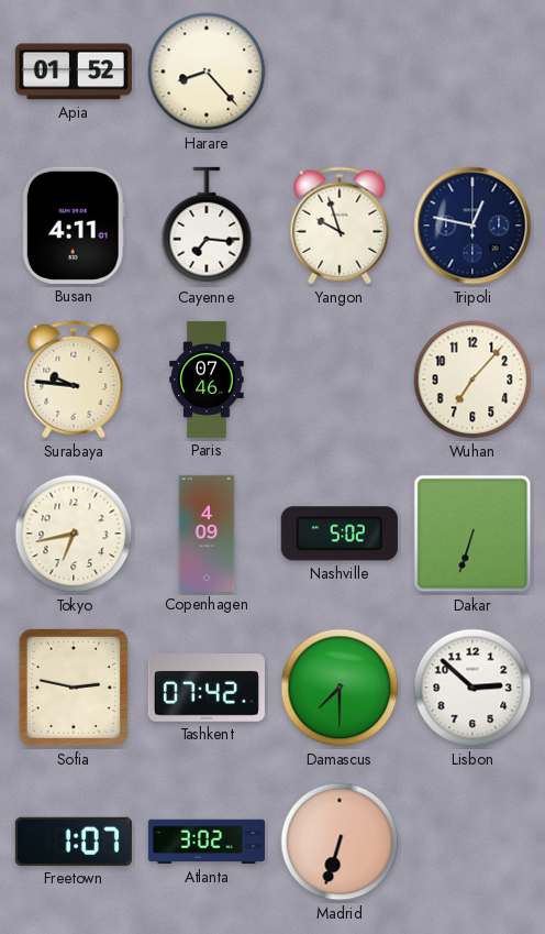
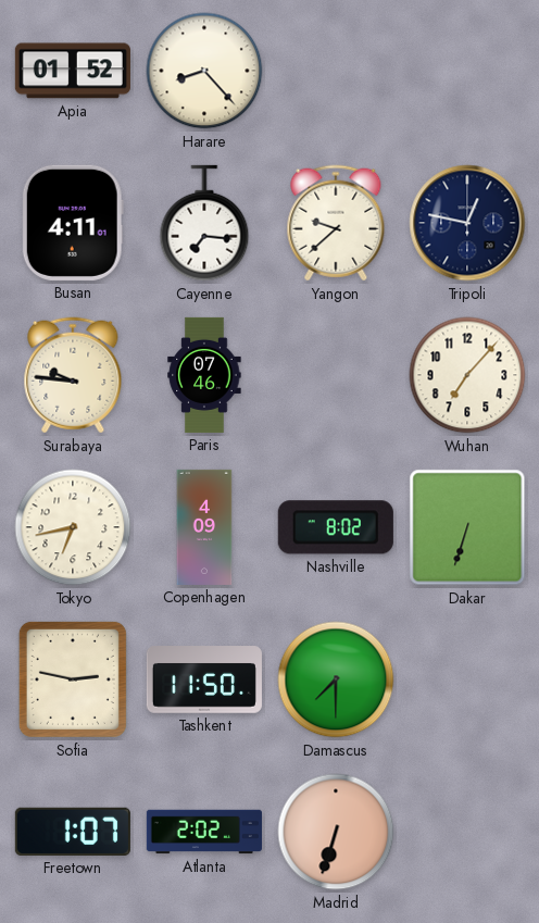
Yangon: 9:57 -> 9:38 (336, 223)
Nashville: 5:02 -> 8:02 (336, 527)
Tashkent: 07:42 -> 11:50 (204, 679)
Lisbon: 2:52 -> none (472, 688)
Atlanta: 3:02 -> 2:02 (204, 832)
